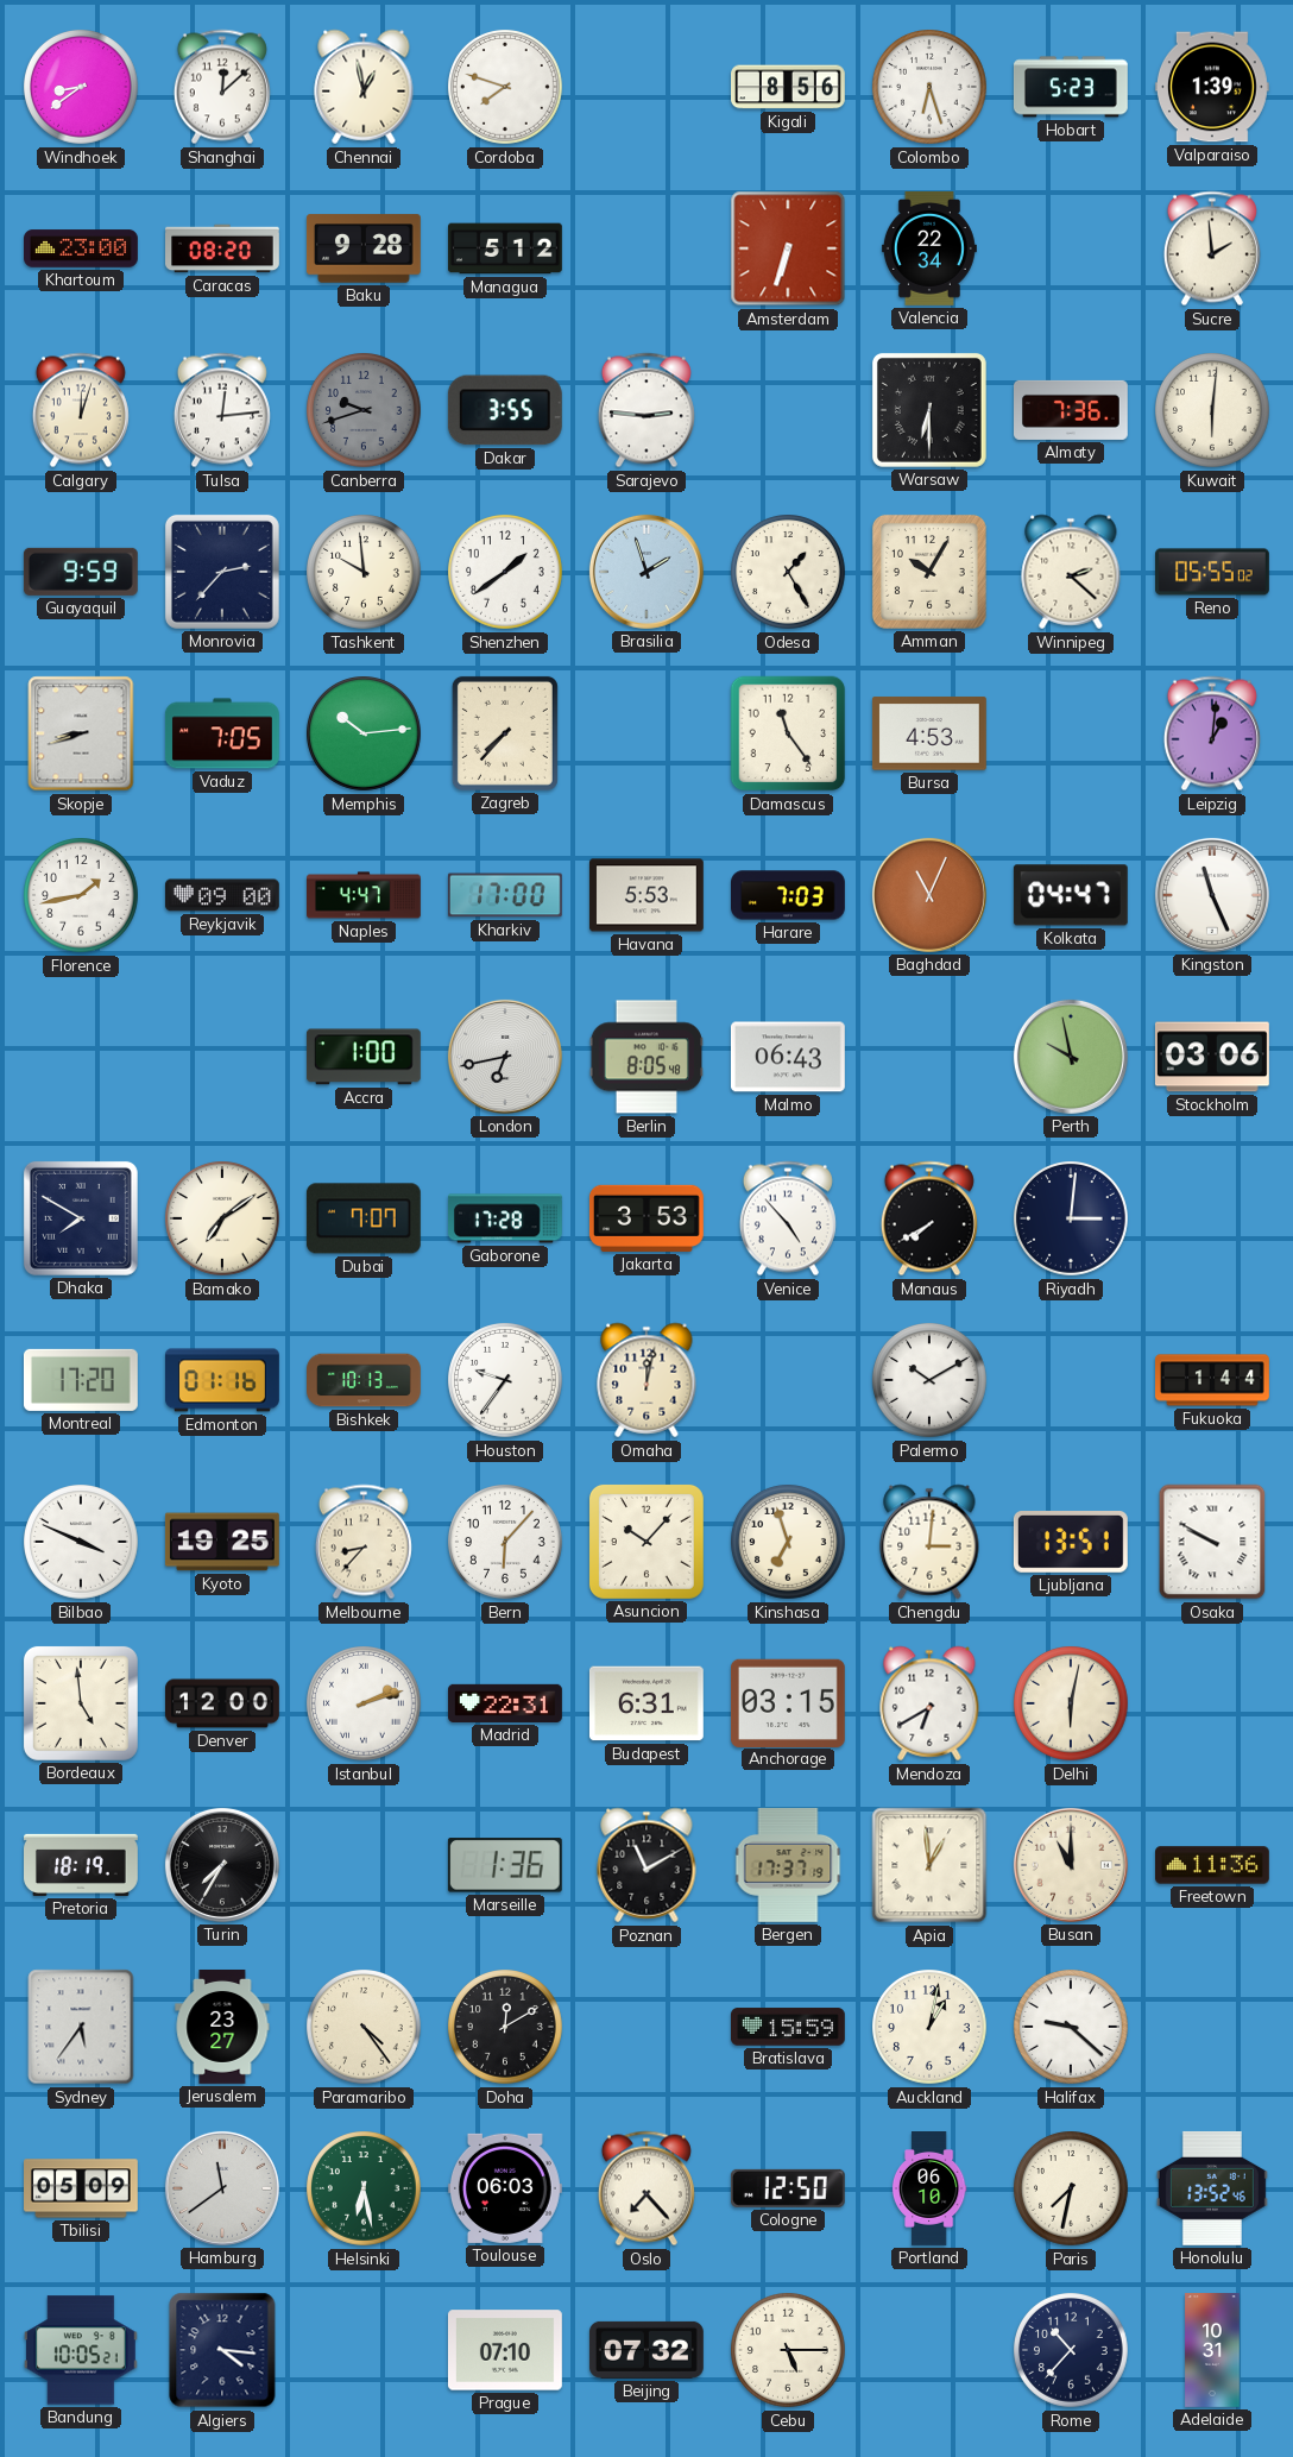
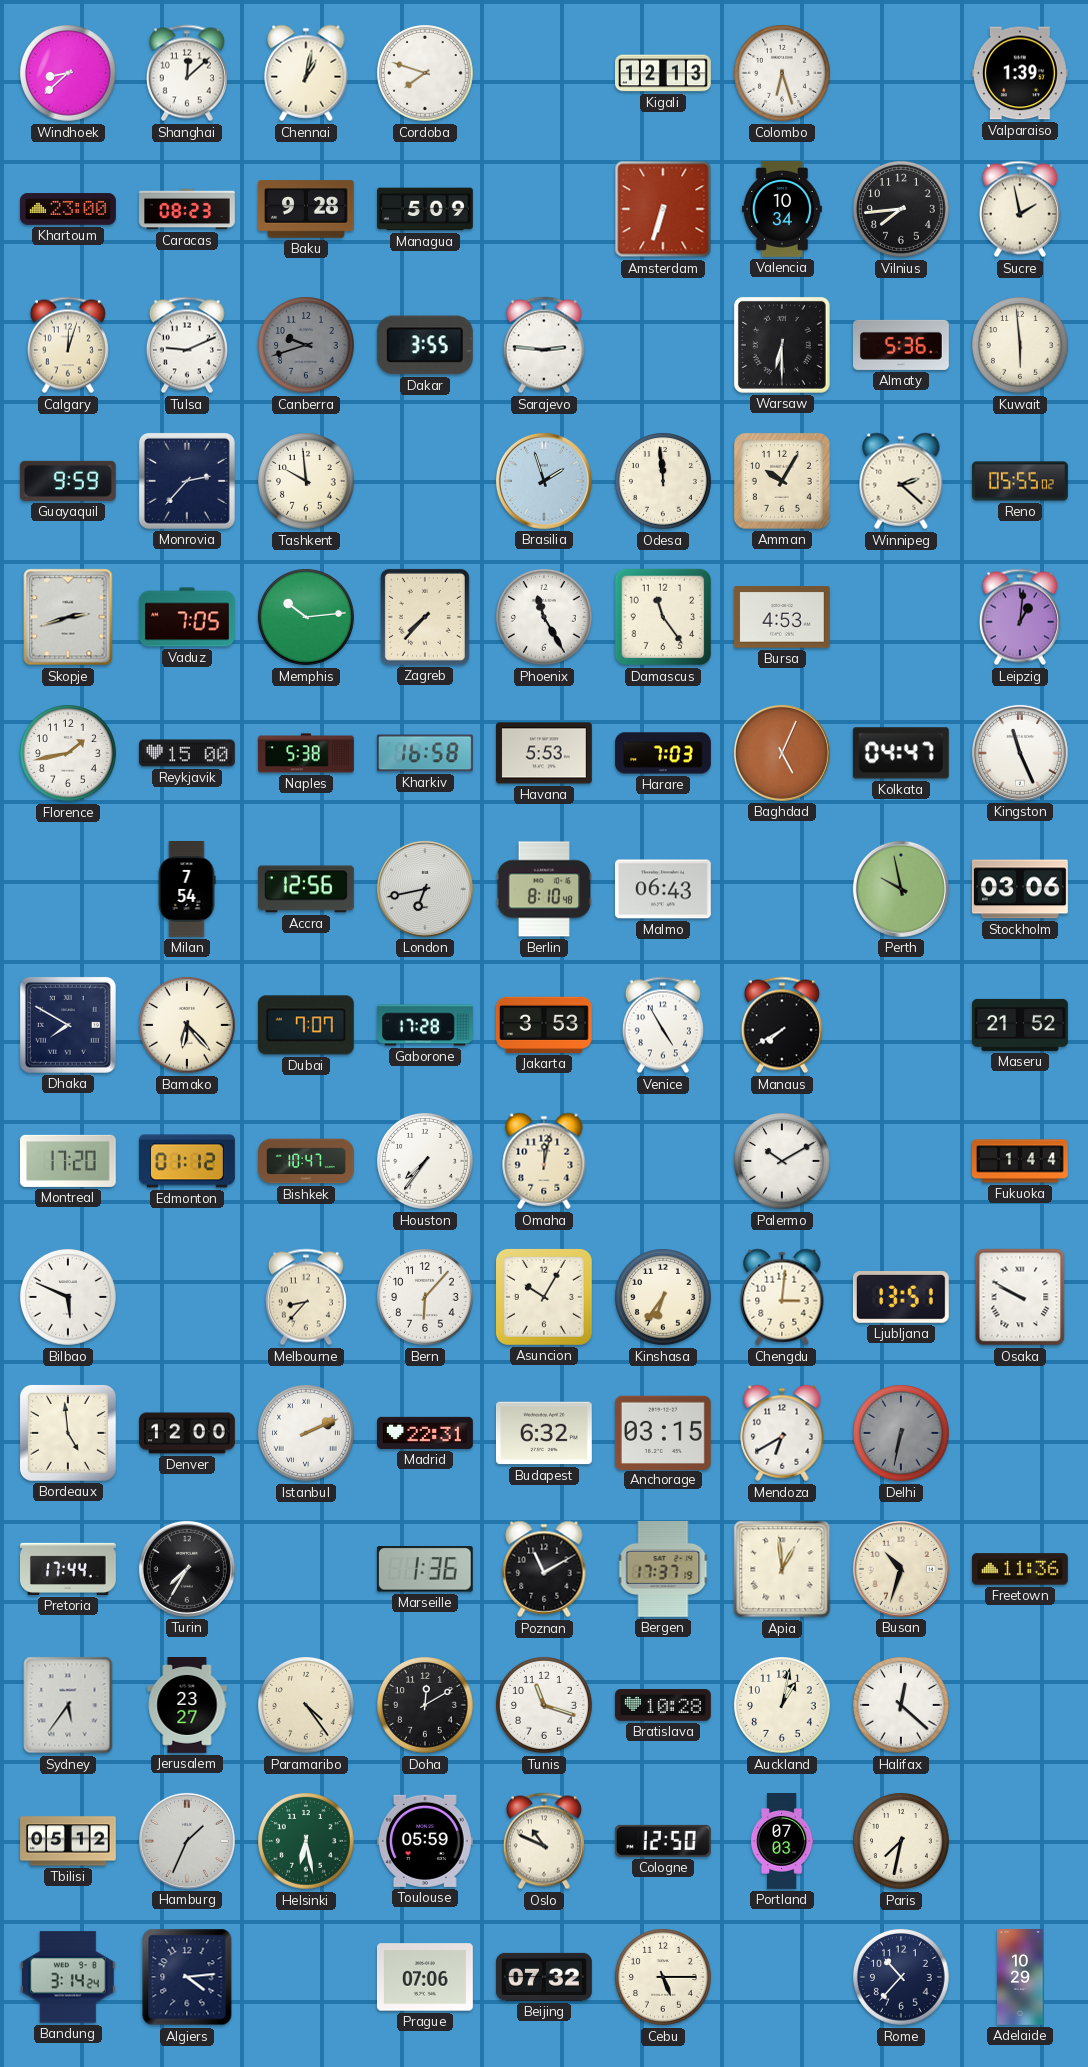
Windhoek: 8:39 -> 8:38 (69, 74)
Chennai: 12:58 -> 1:02 (306, 73)
Kigali: 8:56 -> 12:13 (664, 73)
Hobart: 5:23 -> none (1071, 87)
Caracas: 08:20 -> 08:23 (188, 209)
Managua: 5:12 -> 5:09 (426, 209)
Valencia: 22:34 -> 10:34 (782, 209)
Vilnius: none -> 7:44 (902, 210)
Sucre: 1:59 -> 1:58 (1020, 209)
Tulsa: 12:14 -> 9:11 (187, 345)
Almaty: 7:36 -> 5:36 (902, 345)
Kuwait: 6:01 -> 5:59 (1021, 346)
Shenzhen: 1:39 -> none (506, 573)
Odesa: 1:25 -> 11:59 (664, 482)
Skopje: 8:42 -> 2:42 (68, 617)
Phoenix: none -> 11:25 (545, 618)
Reykjavik: 09:00 -> 15:00 (187, 753)
Naples: 4:47 -> 5:38 (307, 753)
Kharkiv: 17:00 -> 16:58 (425, 753)
Baghdad: 11:04 -> 5:04 (782, 753)
Milan: none -> 7:54 (187, 890)
Accra: 1:00 -> 12:56 (306, 889)
Berlin: 8:05 -> 8:10 (544, 889)
Bamako: 7:09 -> 6:23 (188, 1026)
Venice: 4:53 -> 4:55 (663, 1025)
Riyadh: 3:01 -> none (1072, 1220)
Maseru: none -> 21:52 (1021, 1025)
Edmonton: 01:16 -> 01:12 (188, 1161)
Bishkek: 10:13 -> 10:47 (307, 1161)
Houston: 9:36 -> 7:36 (426, 1162)
Bilbao: 3:49 -> 5:49 (69, 1298)
Kyoto: 19:25 -> none (222, 1542)
Asuncion: 10:07 -> 10:05 (544, 1297)
Kinshasa: 6:57 -> 6:36 (664, 1298)
Istanbul: 2:12 -> 2:11 (307, 1434)
Budapest: 6:31 -> 6:32 (544, 1433)
Delhi: 6:02 -> 6:32 (902, 1434)
Delhi dial: cream -> grey (902, 1434)
Pretoria: 18:19 -> 17:44 (69, 1569)
Busan: 11:00 -> 10:33 (901, 1569)
Tunis: none -> 11:18 (545, 1706)
Bratislava: 15:59 -> 10:28 (663, 1705)
Halifax: 9:22 -> 12:22 (902, 1706)
Tbilisi: 05:09 -> 05:12 (69, 1841)
Hamburg: 11:39 -> 1:34 (187, 1841)
Toulouse: 06:03 -> 05:59 (425, 1841)
Oslo: 7:23 -> 10:49 (544, 1841)
Portland: 06:10 -> 07:03 (782, 1842)
Honolulu: 13:52 -> none (1212, 2188)
Bandung: 10:05 -> 3:14 (68, 1977)
Algiers: 4:16 -> 4:14 (187, 1977)
Prague: 07:10 -> 07:06 (425, 1977)
Adelaide: 10:31 -> 10:29 (1020, 1978)
